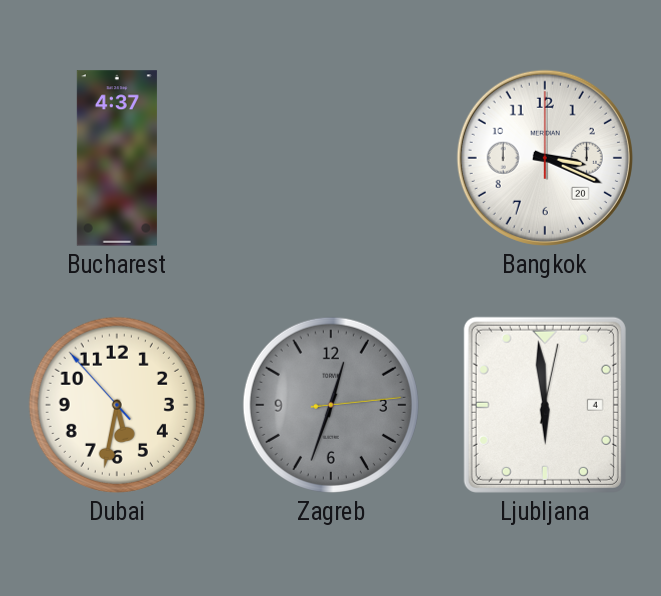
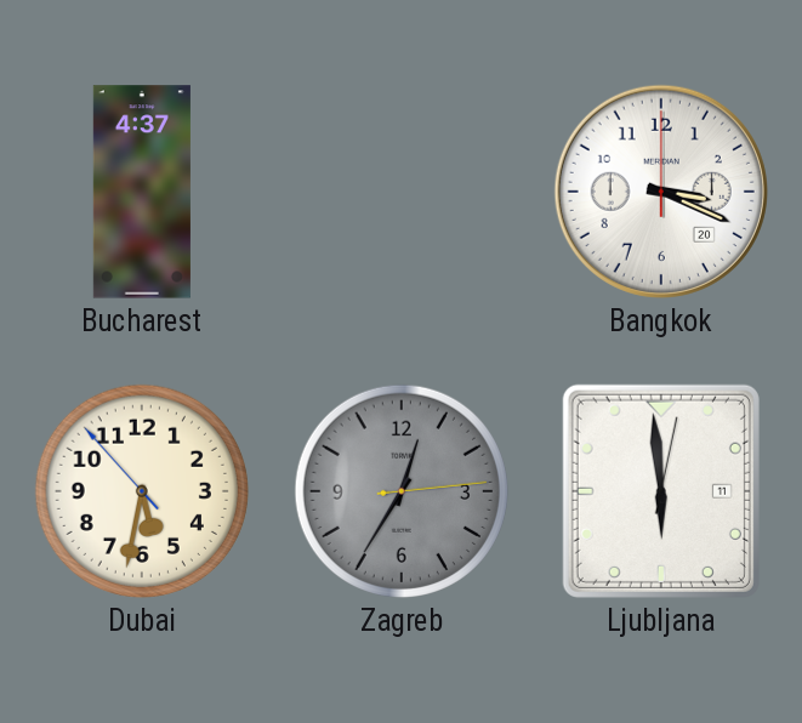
Zagreb: 12:33 -> 12:35 (402, 491)
Ljubljana date: 4 -> 11 (661, 491)
